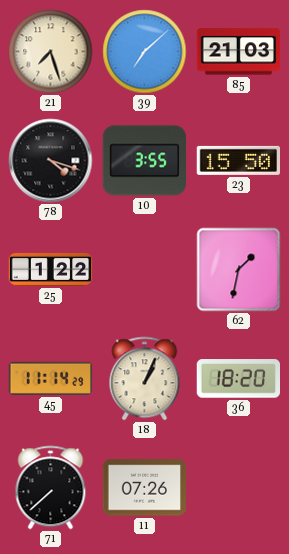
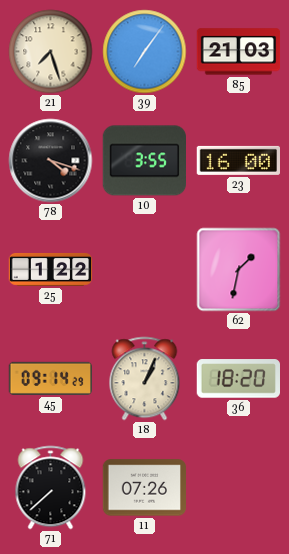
39: 7:08 -> 7:06 (145, 52)
23: 15:50 -> 16:00 (238, 160)
45: 11:14 -> 09:14 (51, 378)
